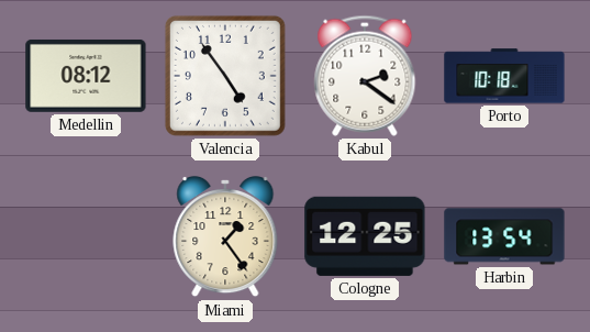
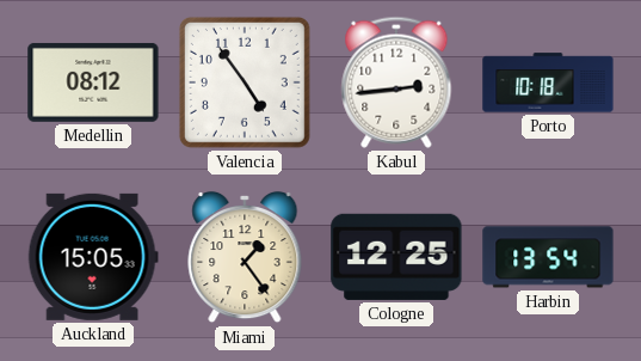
Kabul: 2:21 -> 2:44 (396, 82)
Auckland: none -> 15:05 (93, 257)
